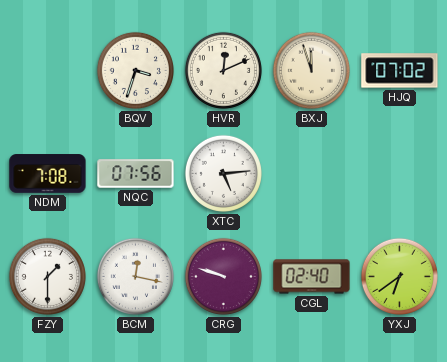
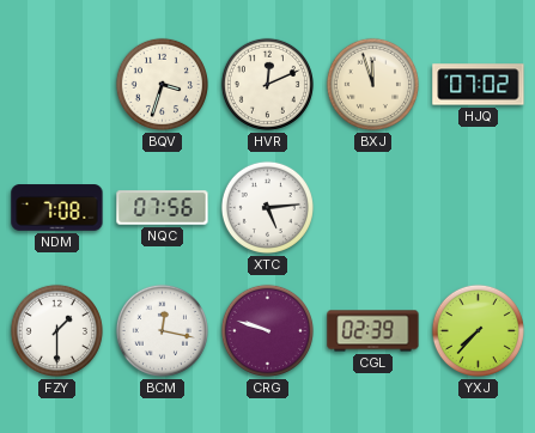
CGL: 02:40 -> 02:39 (373, 331)
YXJ: 6:39 -> 7:37 (478, 330)
